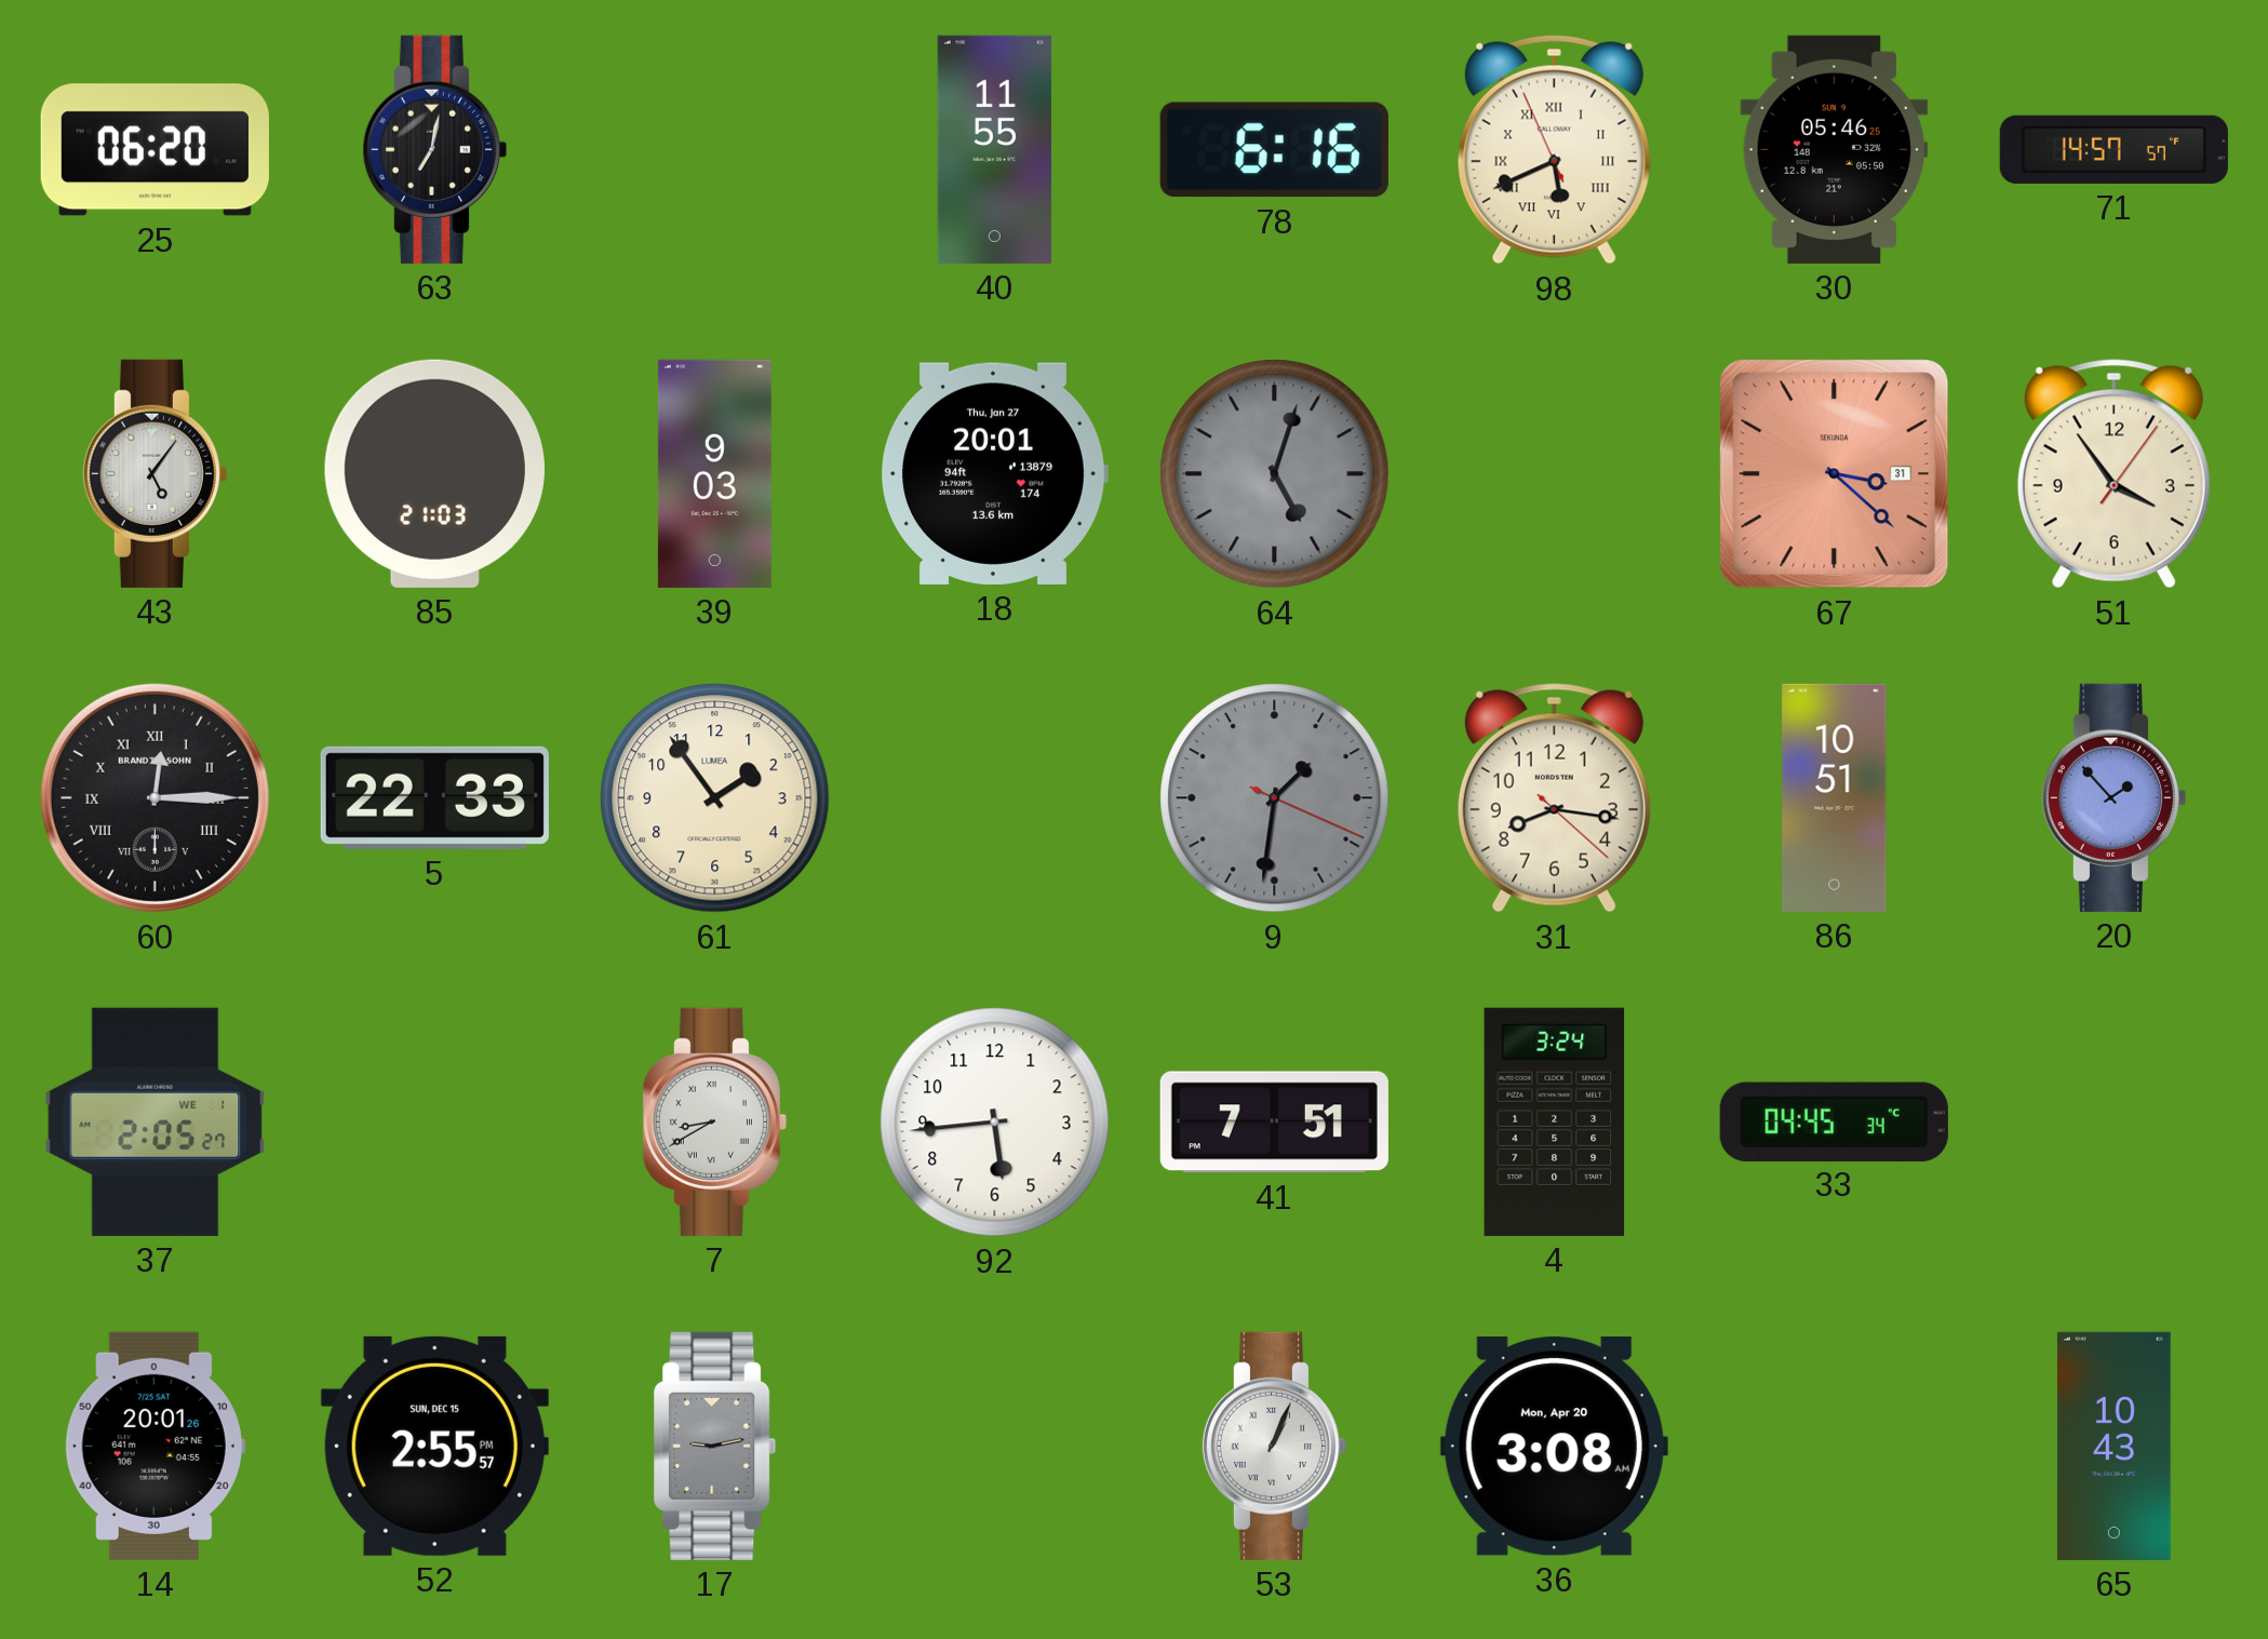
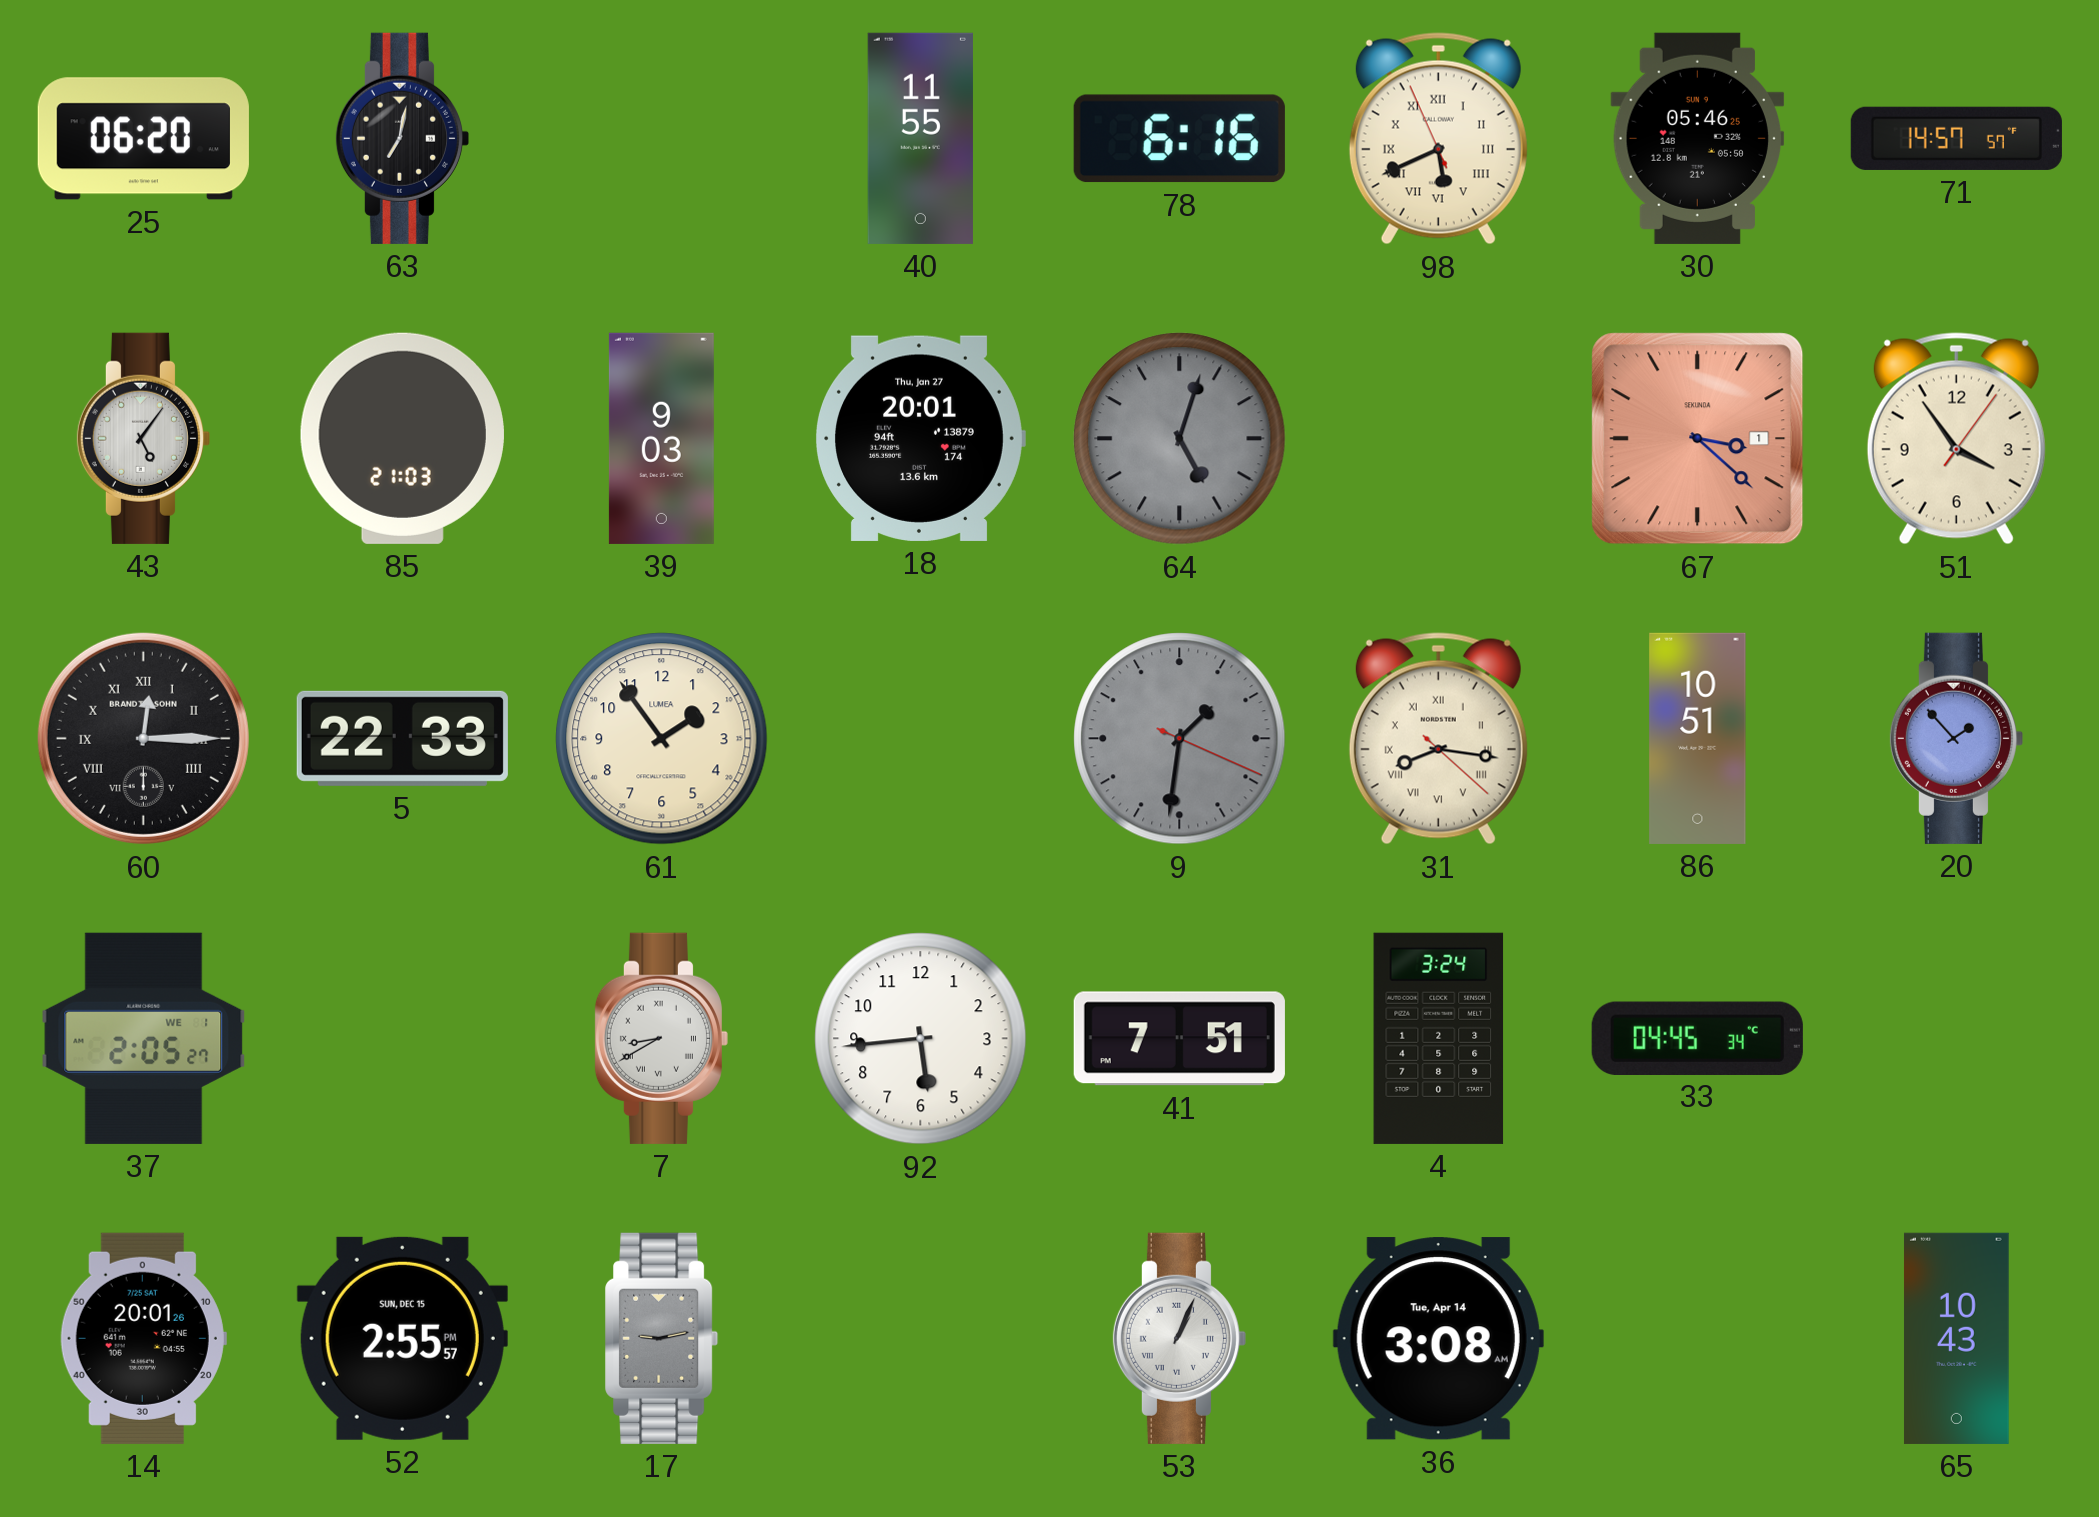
67 date: 31 -> 1 (1698, 439)
31 numerals: Arabic -> Roman (1438, 739)
36 date: Mon, Apr 20 -> Tue, Apr 14 (1438, 1339)
